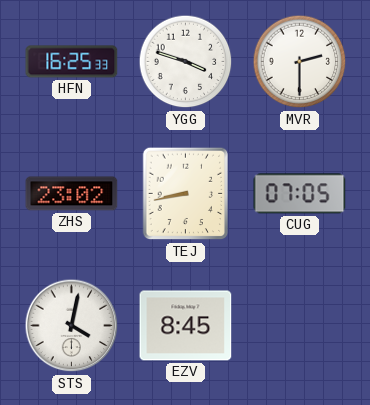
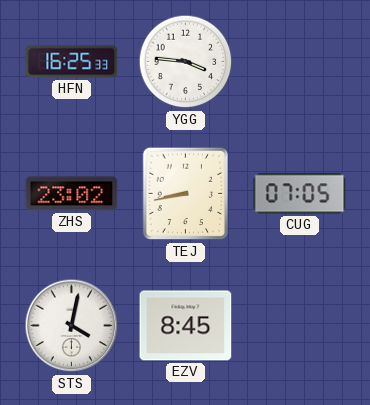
YGG: 3:48 -> 3:46 (186, 62)
MVR: 2:30 -> none (300, 62)
